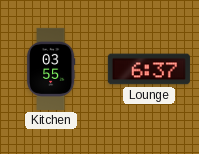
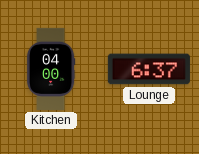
Kitchen: 03:55 -> 04:00 (51, 69)
